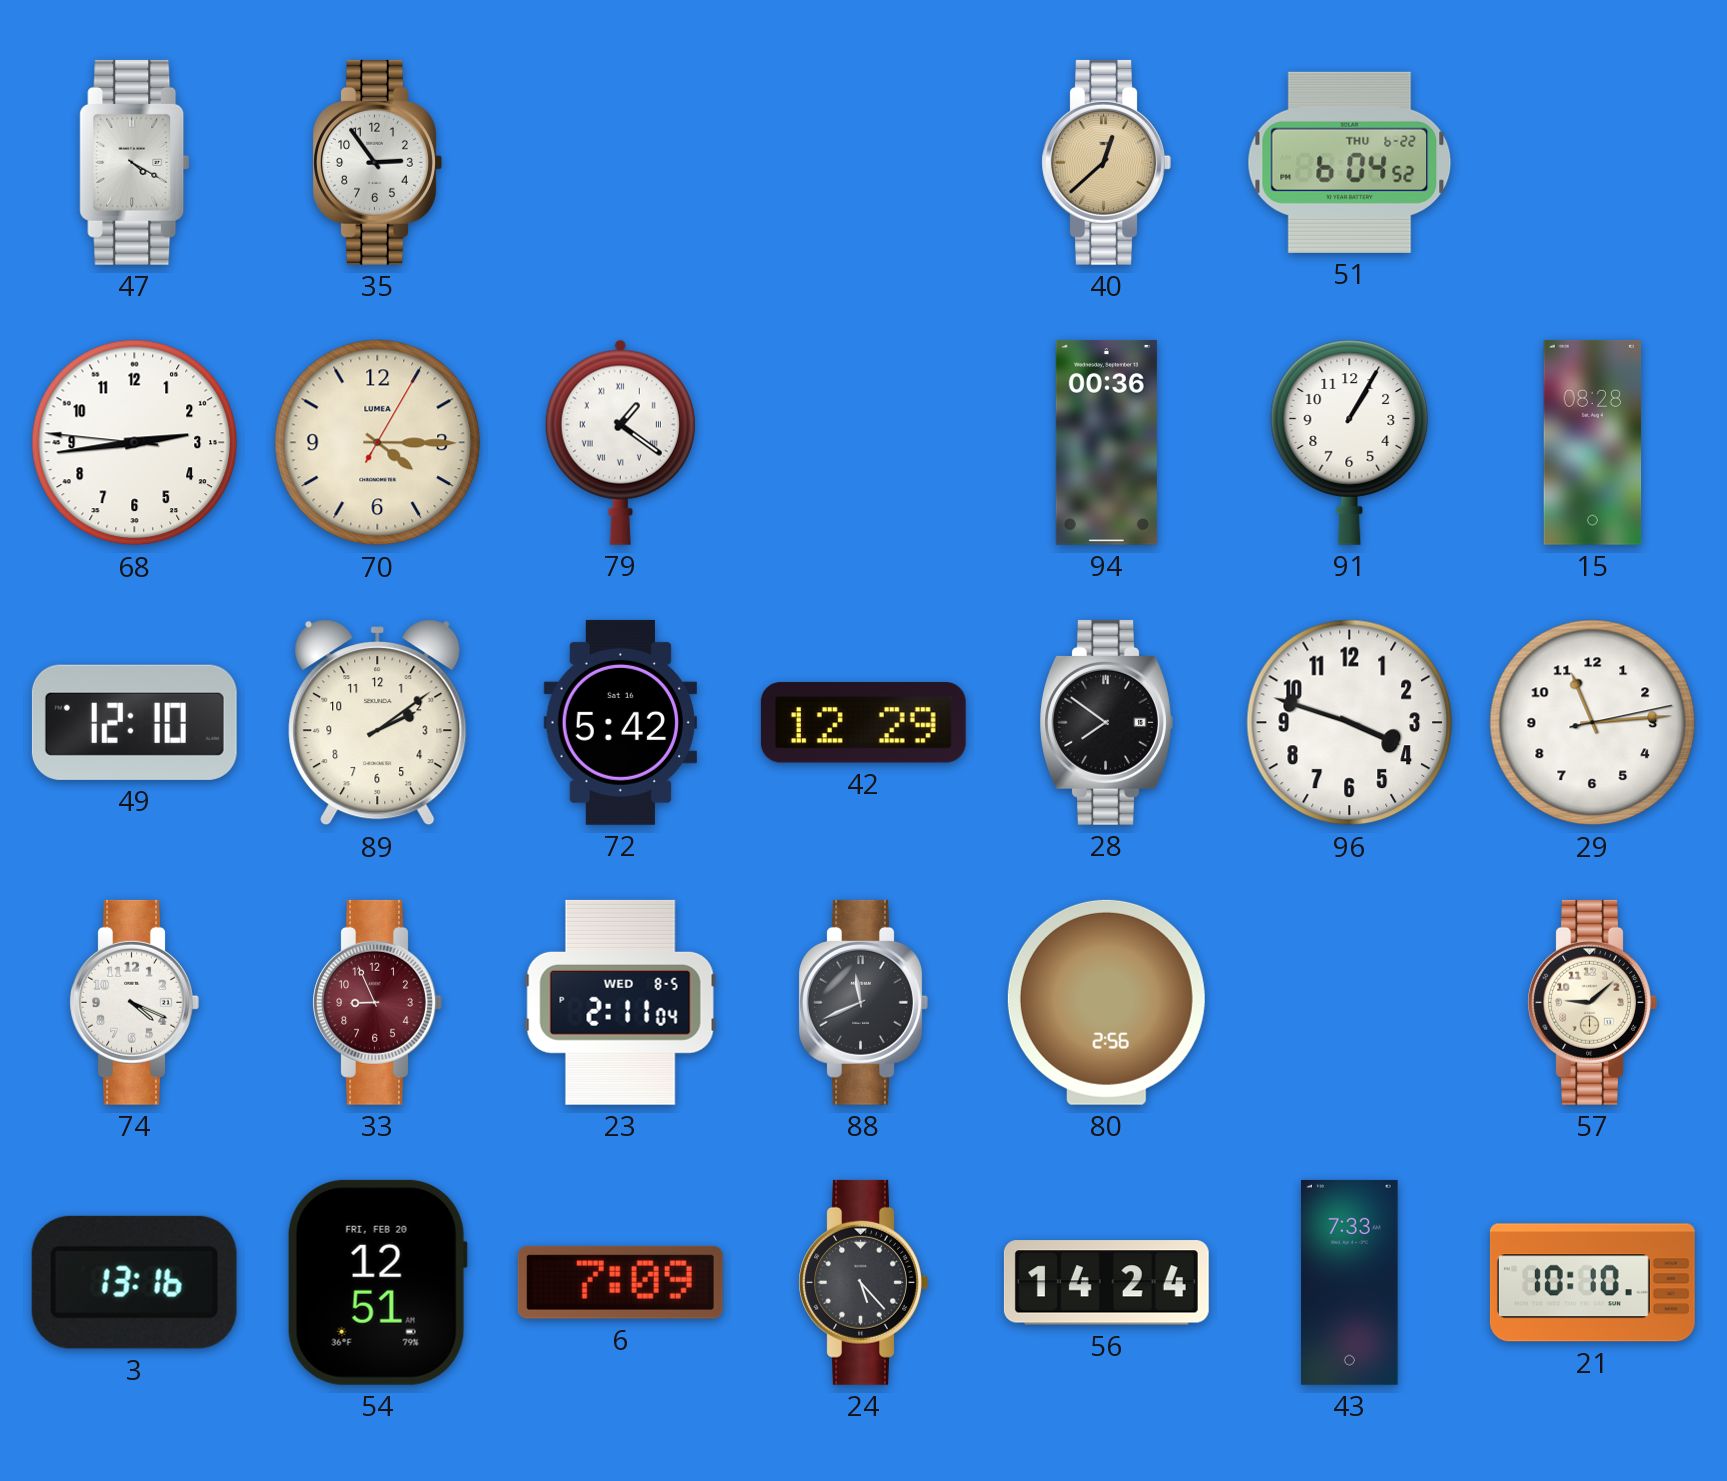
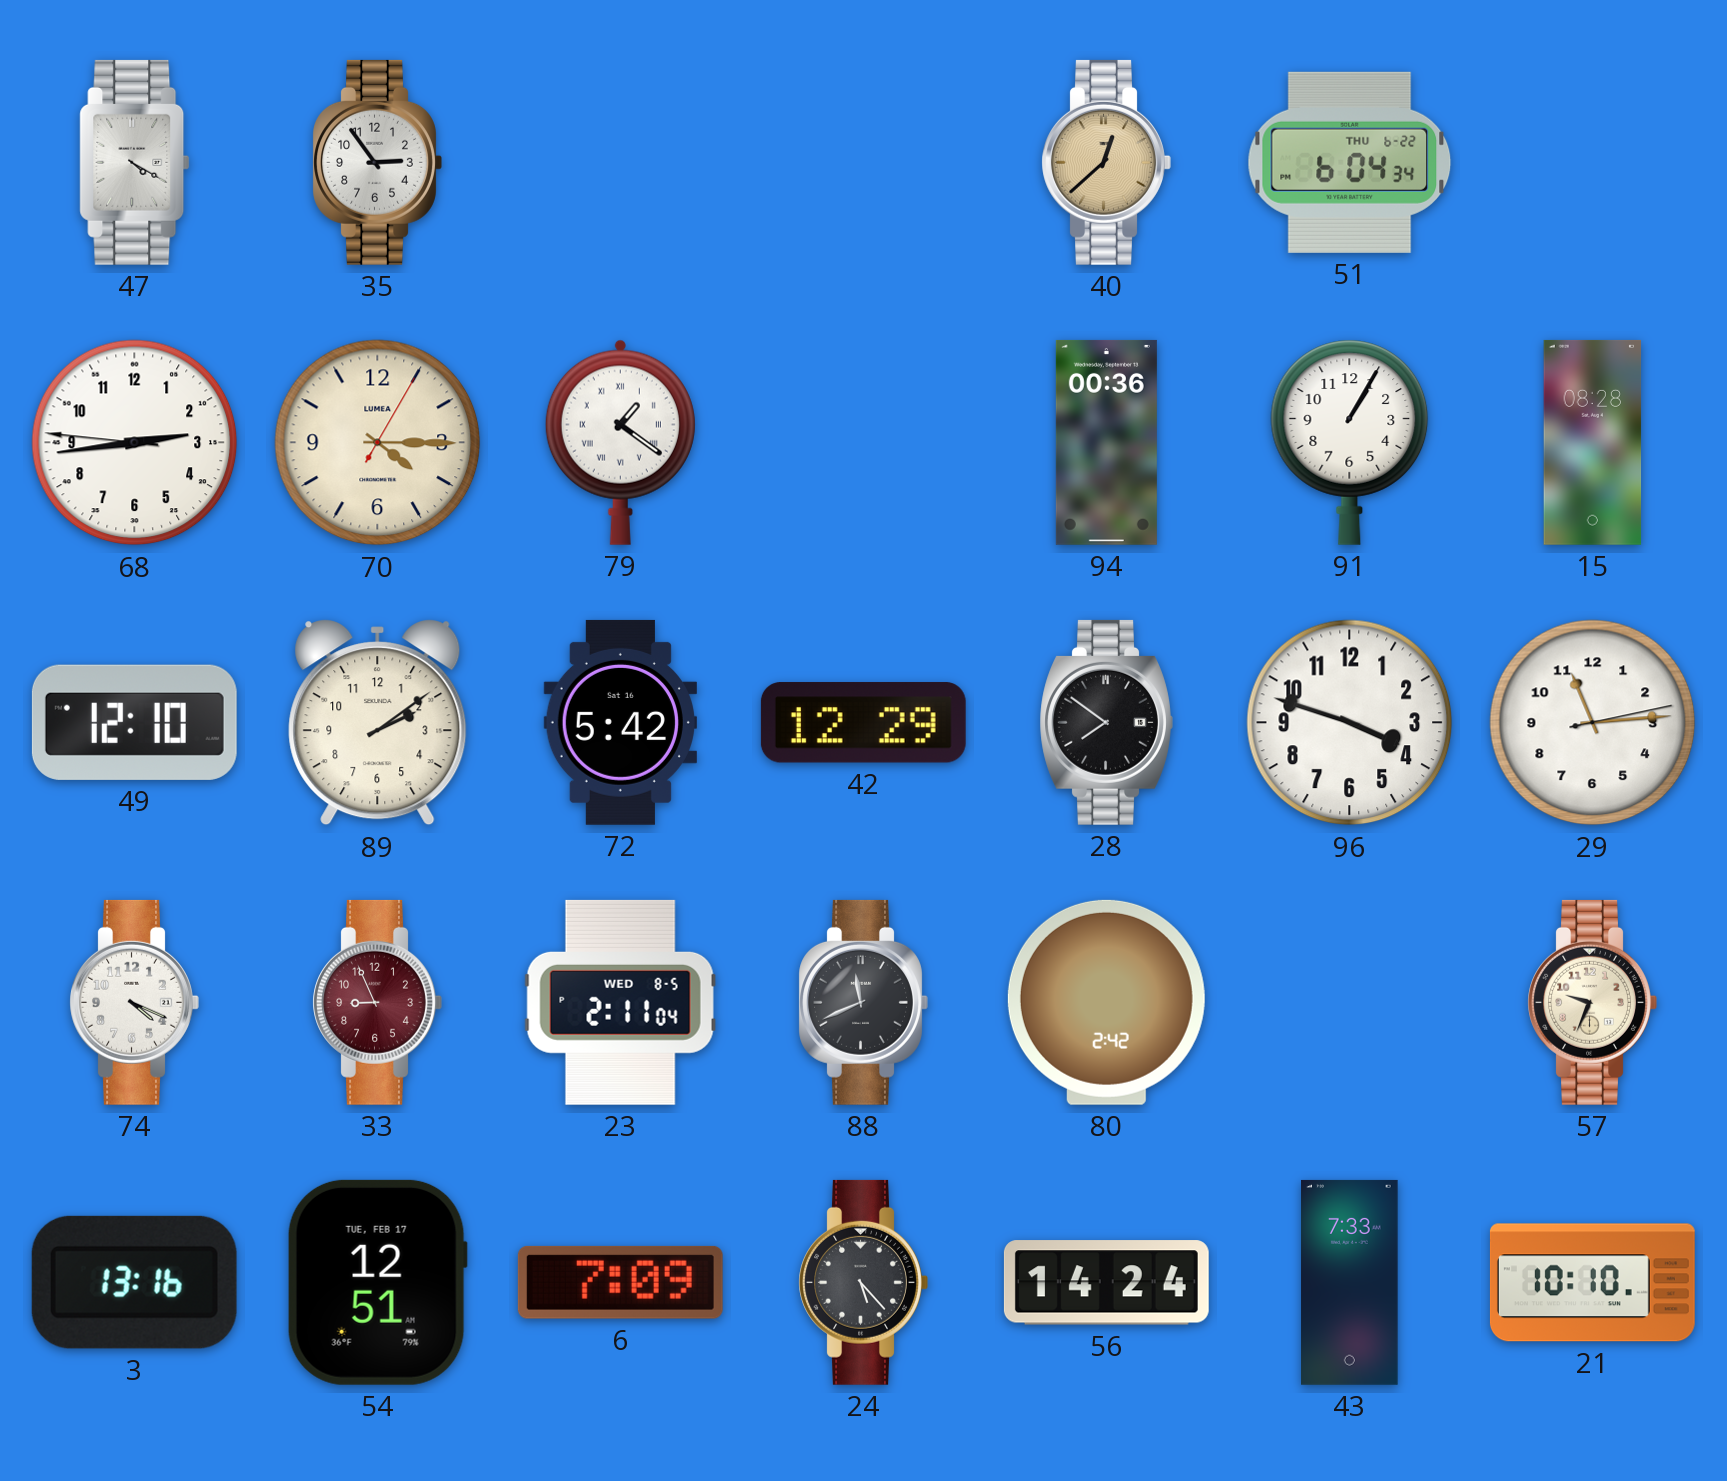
51: 6:04:52 -> 6:04:34 (1350, 162)
80: 2:56 -> 2:42 (1106, 1002)
57: 9:08 -> 9:34 (1592, 1002)
54 date: FRI, FEB 20 -> TUE, FEB 17 (377, 1282)
